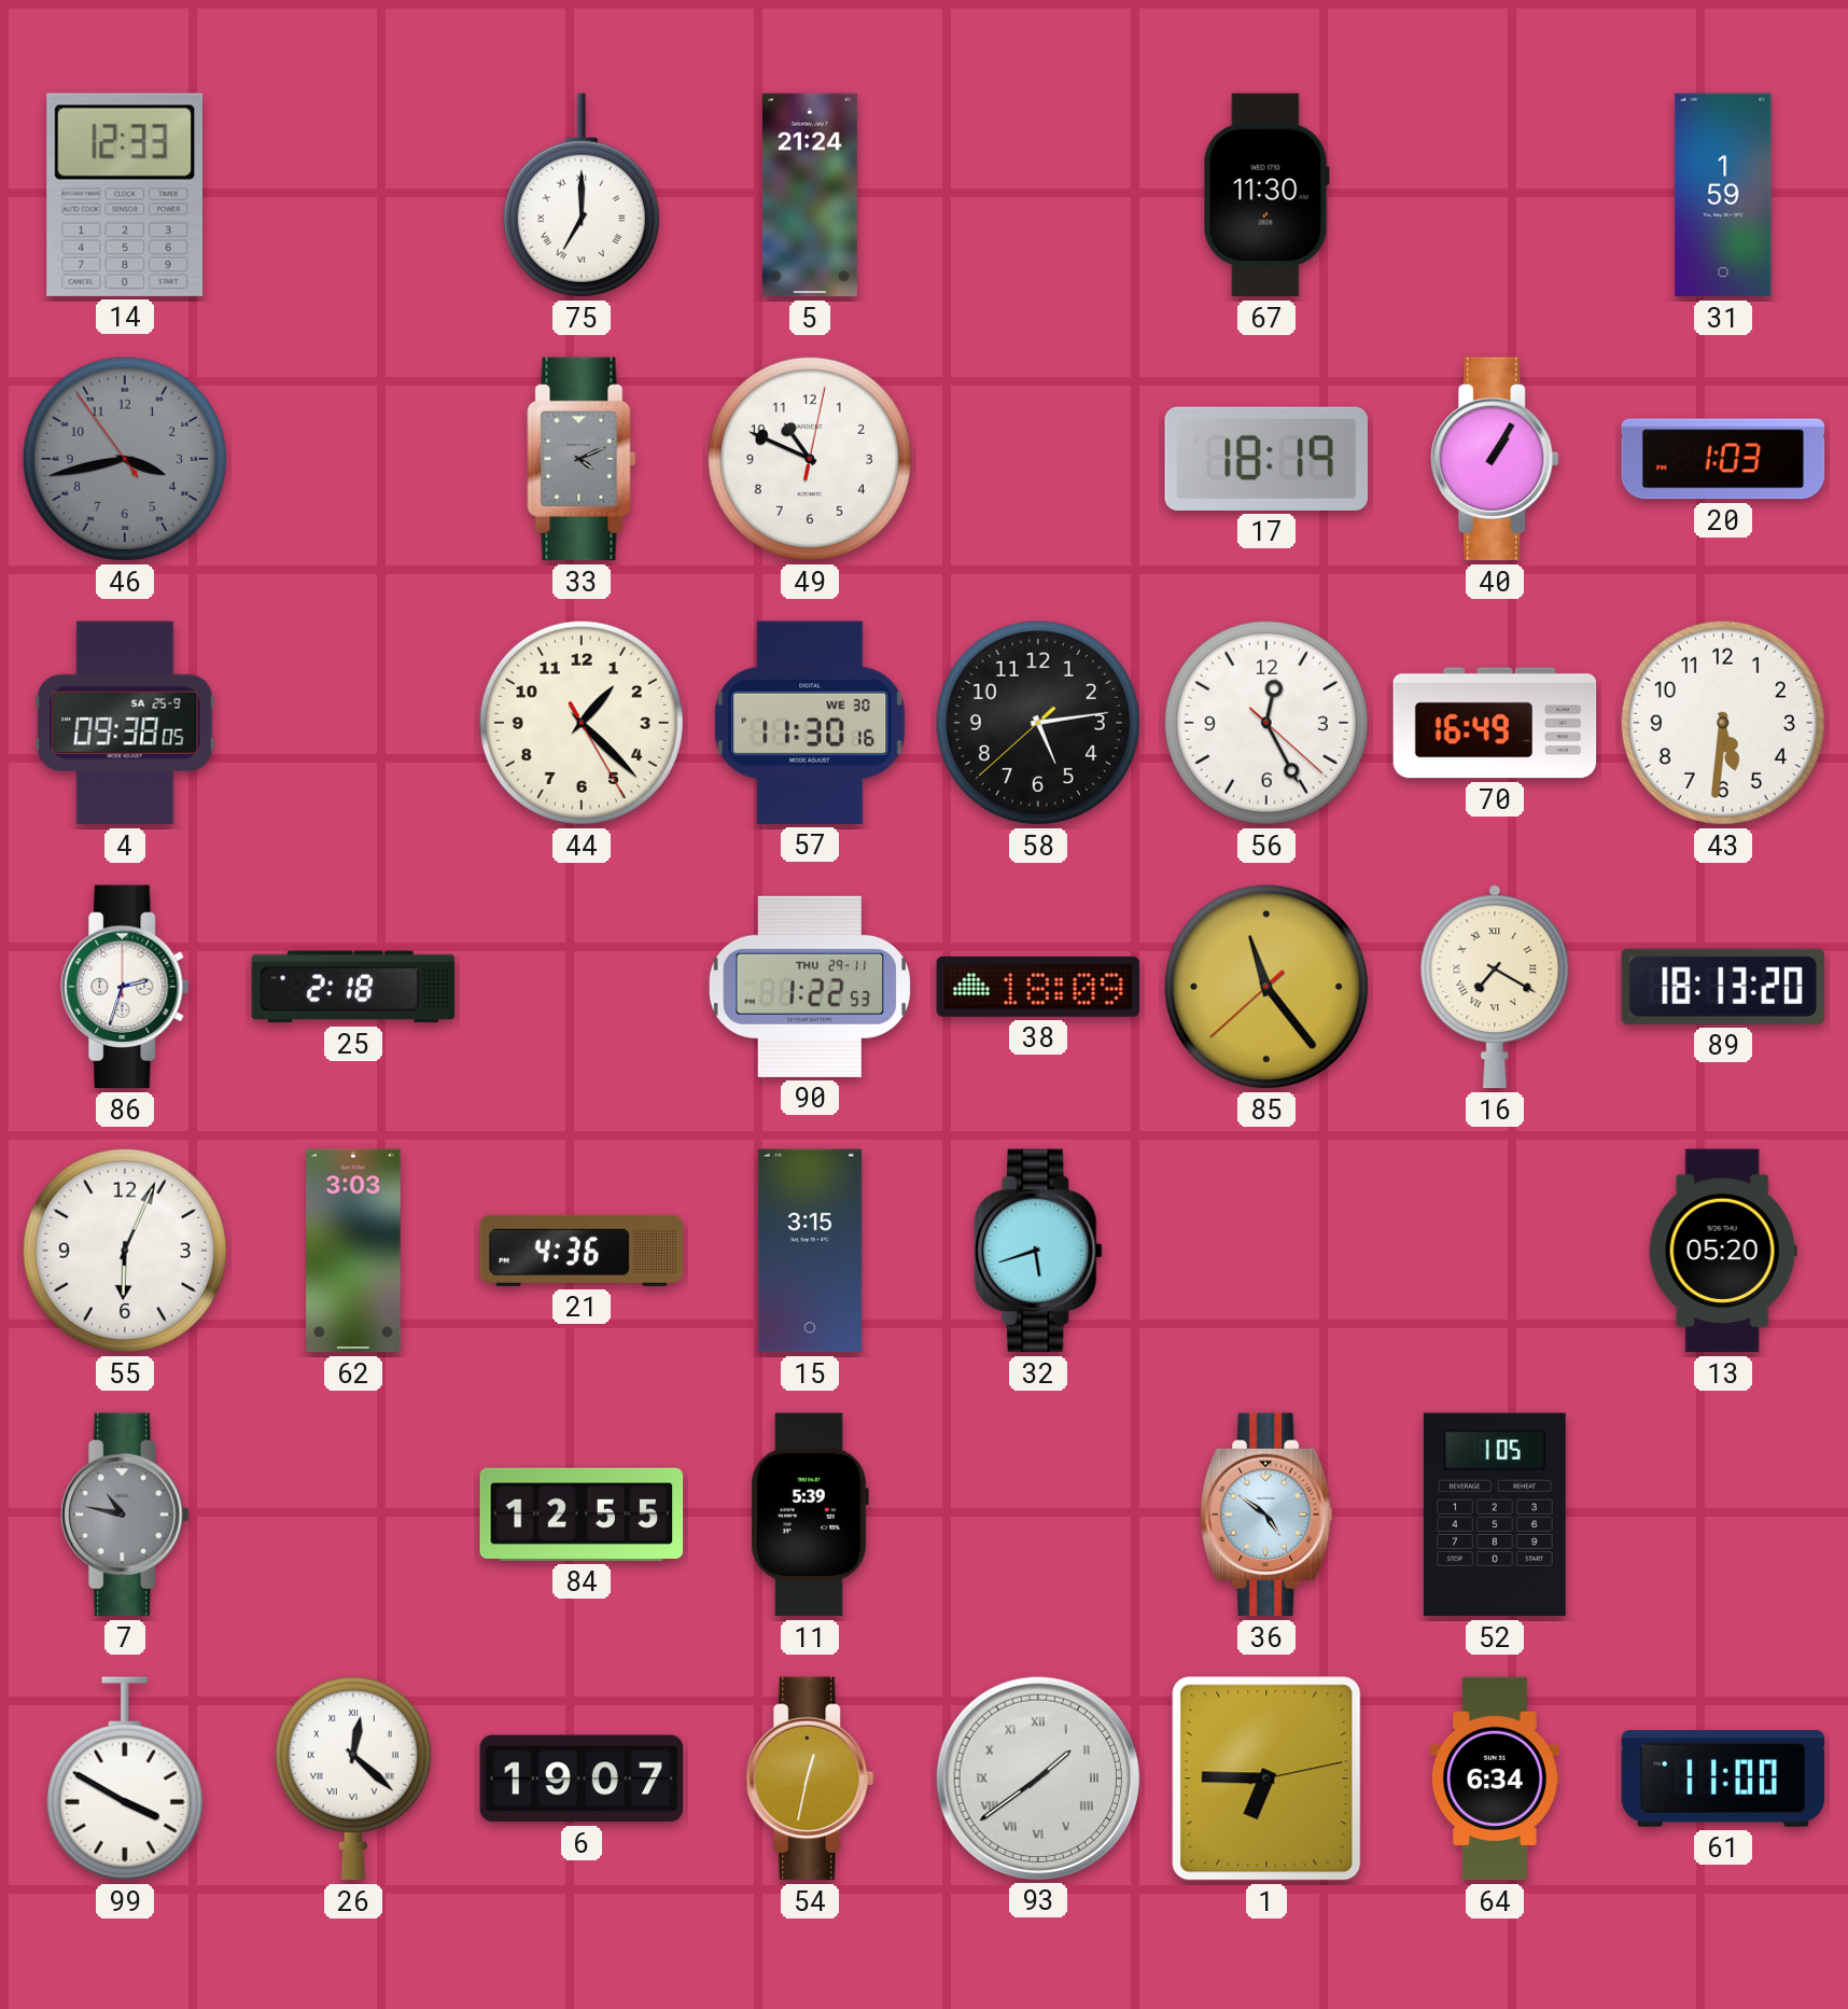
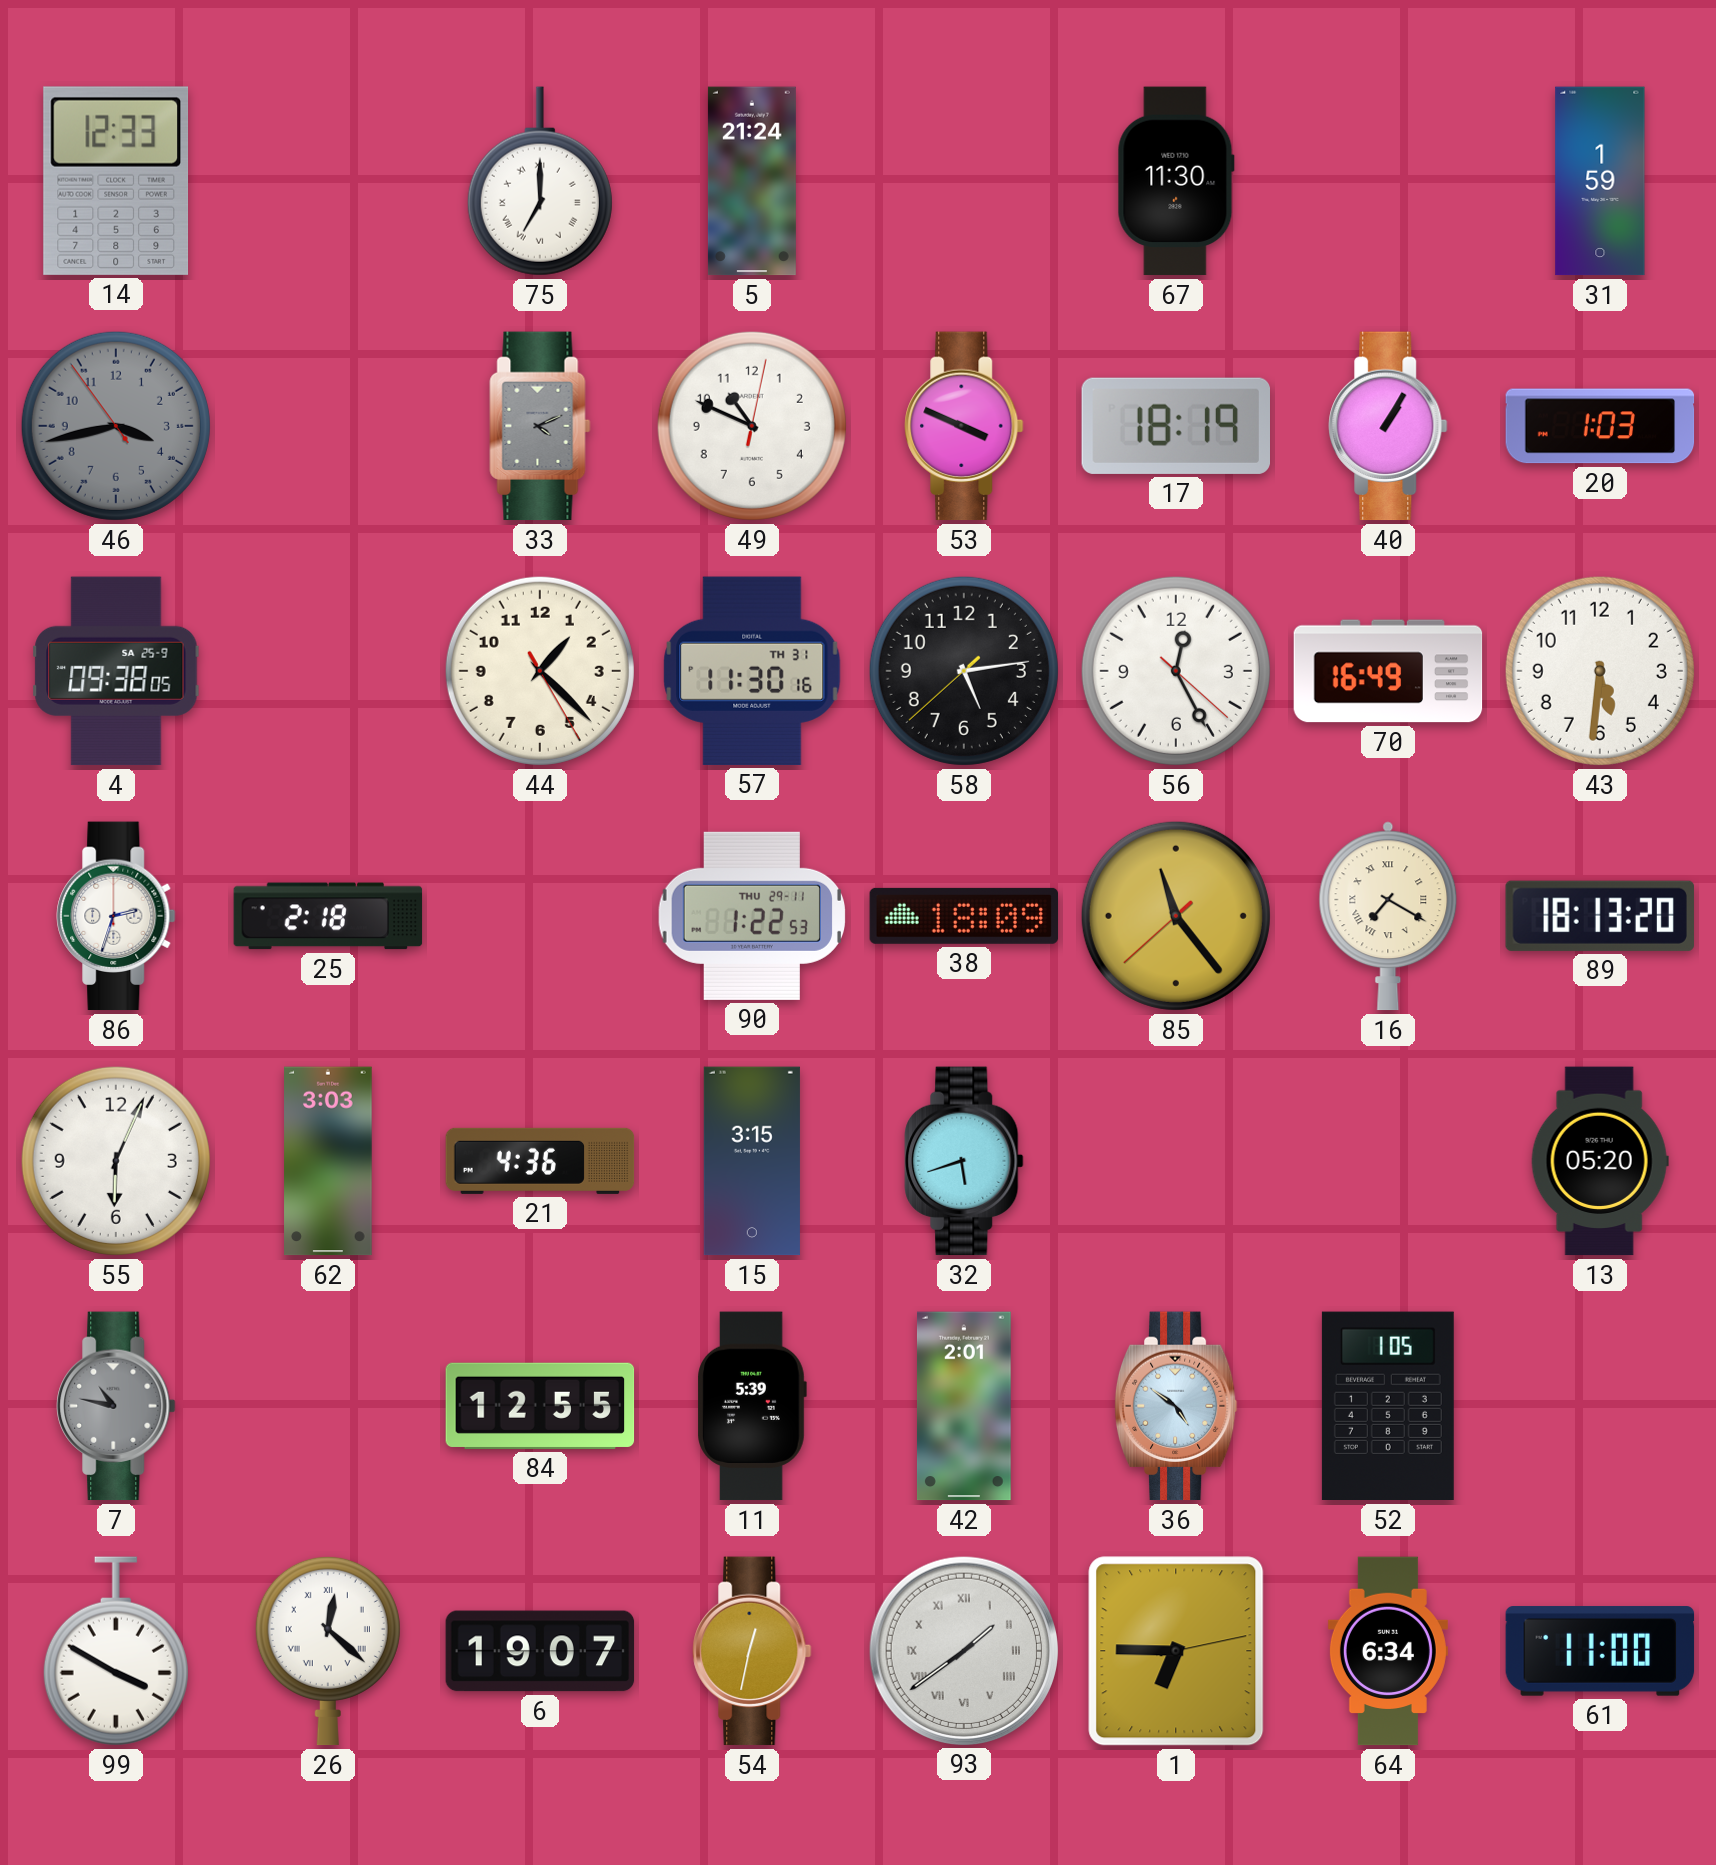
53: none -> 3:49 (964, 426)
57 date: WE 30 -> TH 31 (752, 671)
42: none -> 2:01 (964, 1406)
